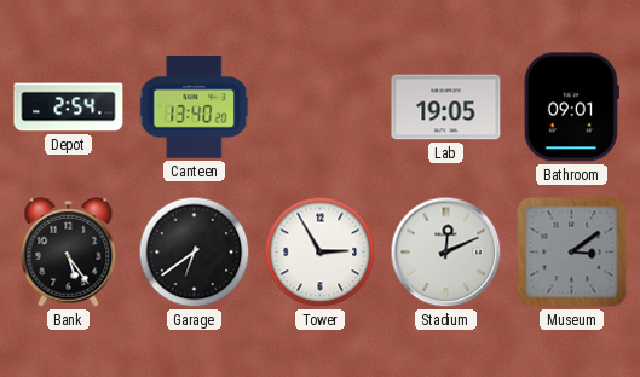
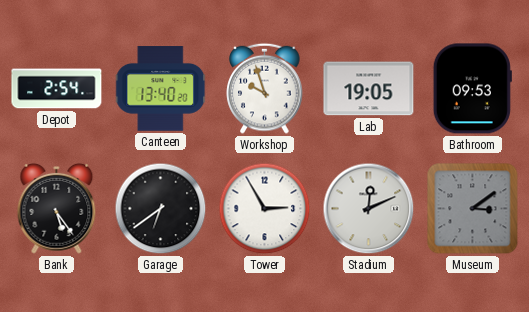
Workshop: none -> 9:57 (265, 88)
Bathroom: 09:01 -> 09:53 (472, 89)
